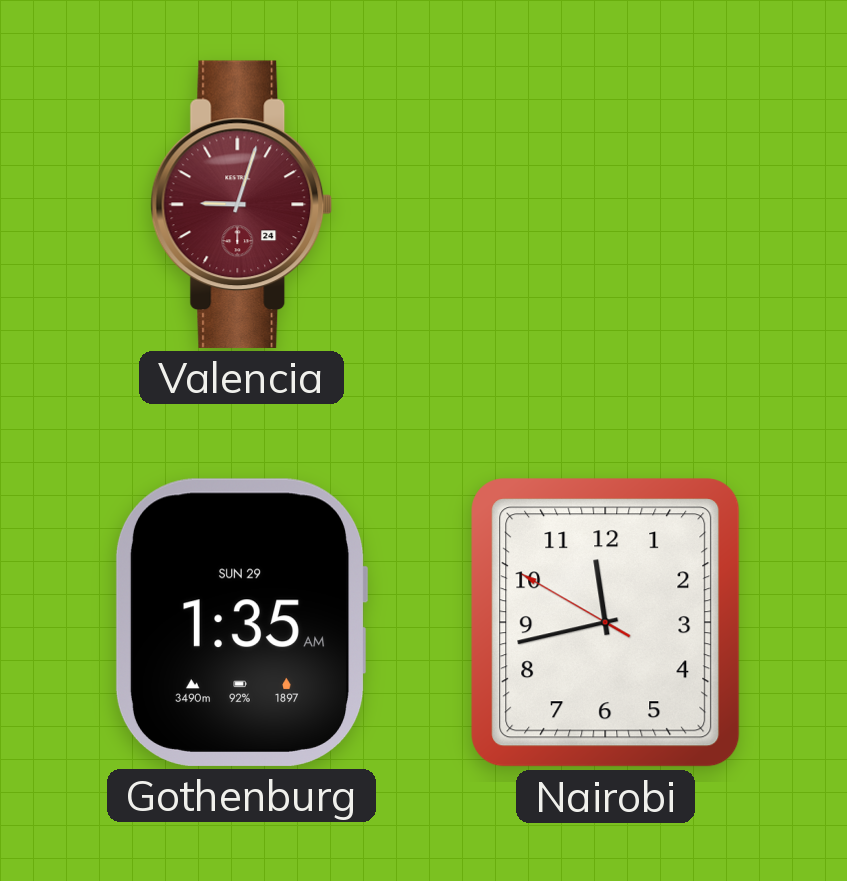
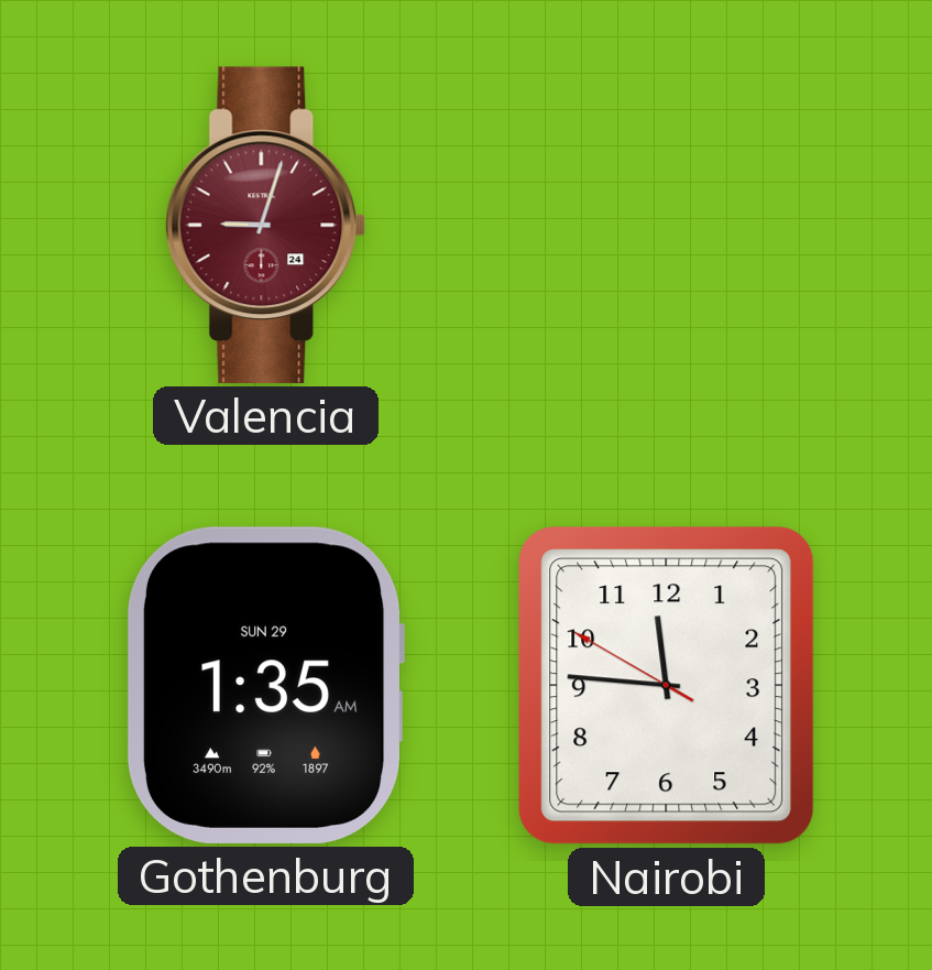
Nairobi: 11:42 -> 11:45 (667, 686)
